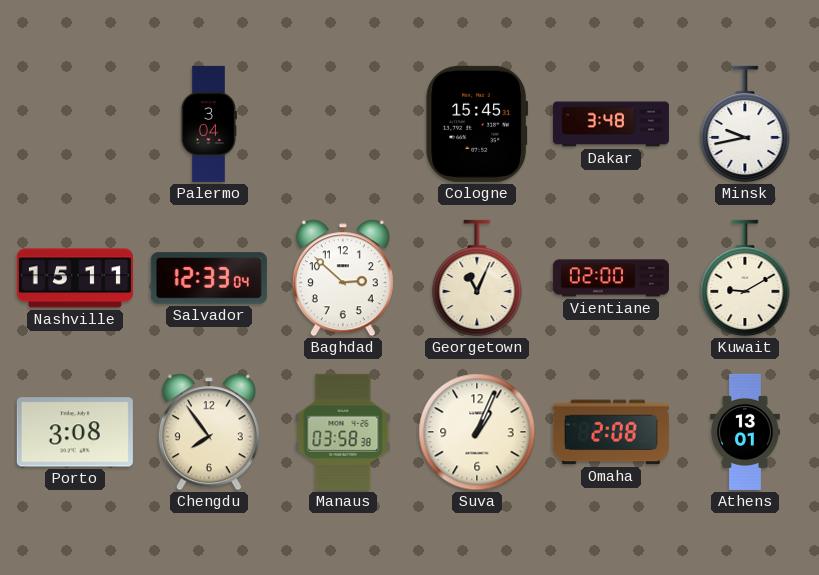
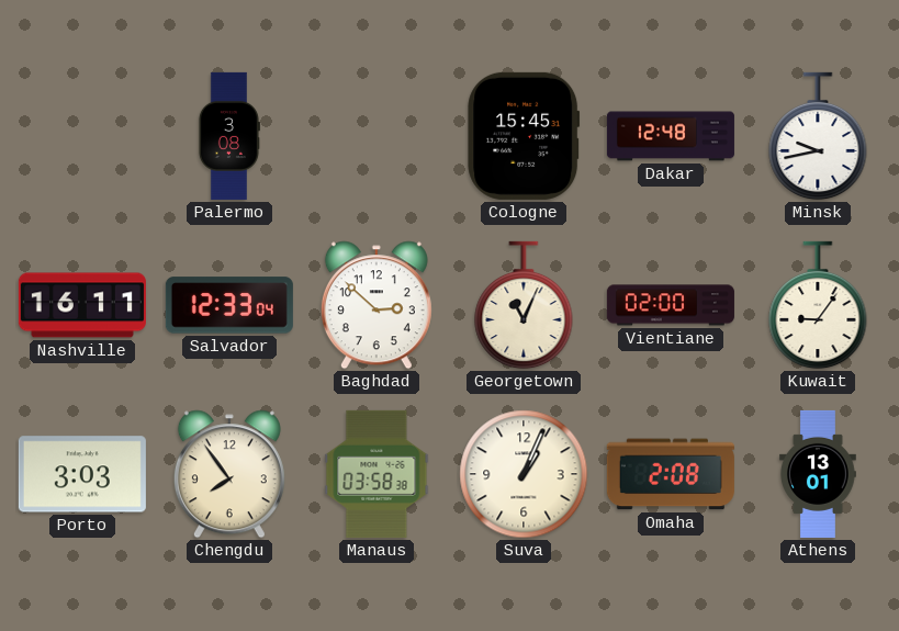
Palermo: 3:04 -> 3:08 (228, 136)
Dakar: 3:48 -> 12:48 (671, 136)
Nashville: 15:11 -> 16:11 (82, 305)
Kuwait: 9:10 -> 9:06 (818, 305)
Porto: 3:08 -> 3:03 (82, 474)
